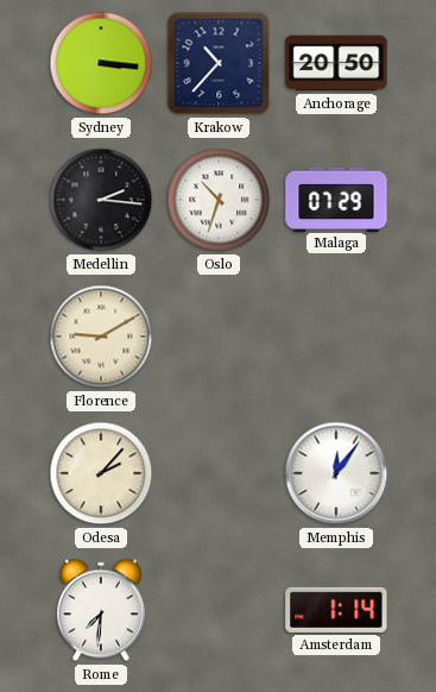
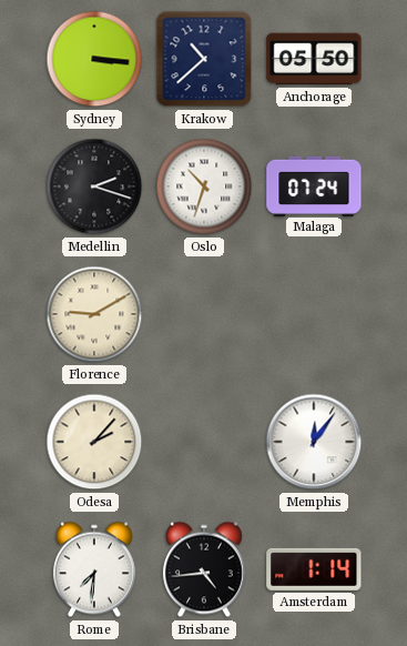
Krakow: 10:37 -> 10:38 (204, 59)
Anchorage: 20:50 -> 05:50 (314, 59)
Medellin: 2:16 -> 2:18 (94, 186)
Malaga: 07:29 -> 07:24 (314, 185)
Brisbane: none -> 4:44 (204, 569)
